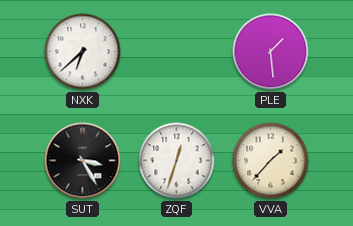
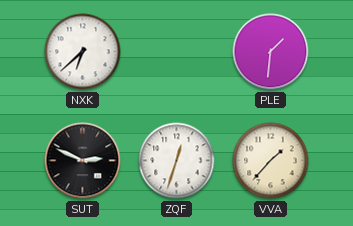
PLE: 1:29 -> 1:31 (271, 52)
SUT: 3:25 -> 2:49 (83, 161)
